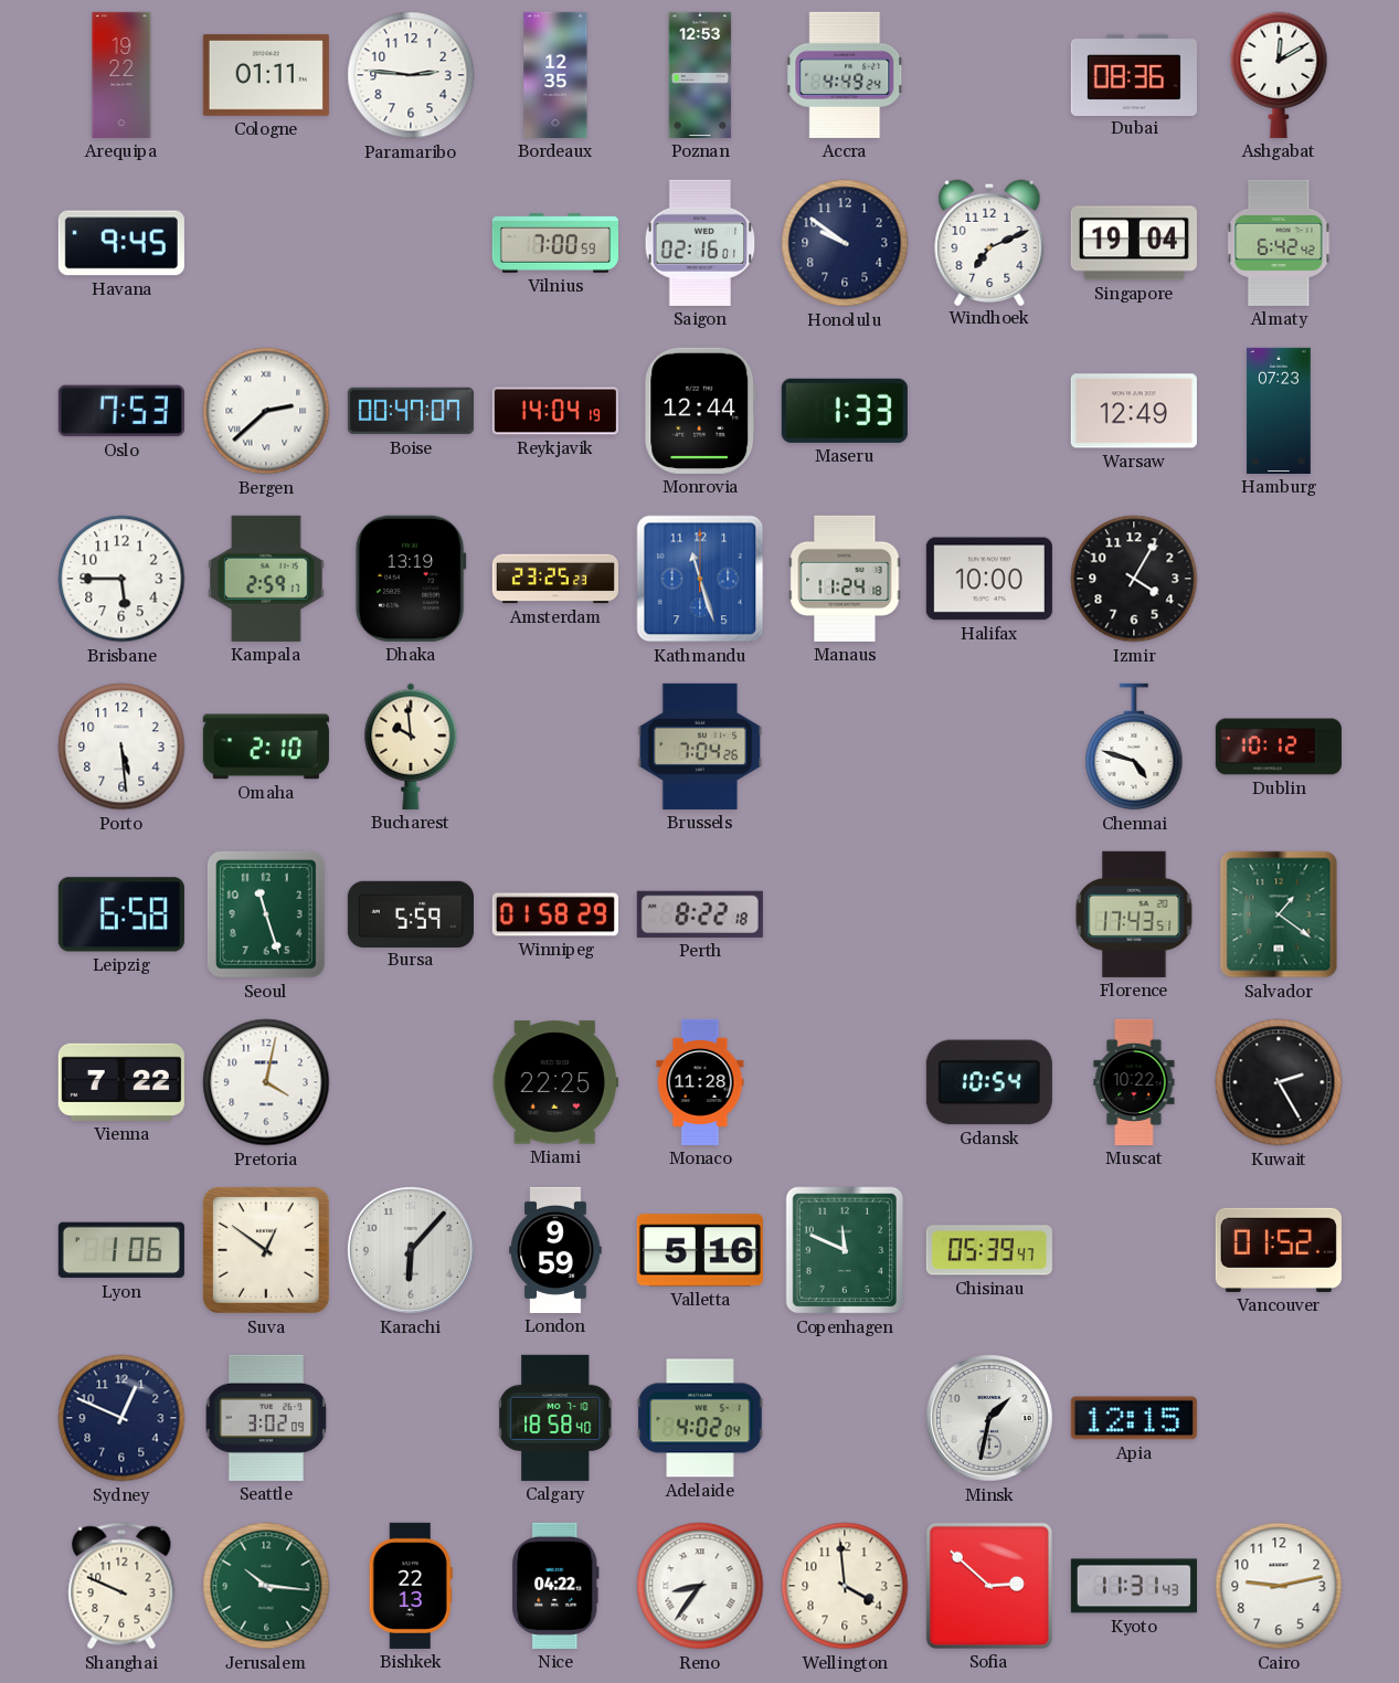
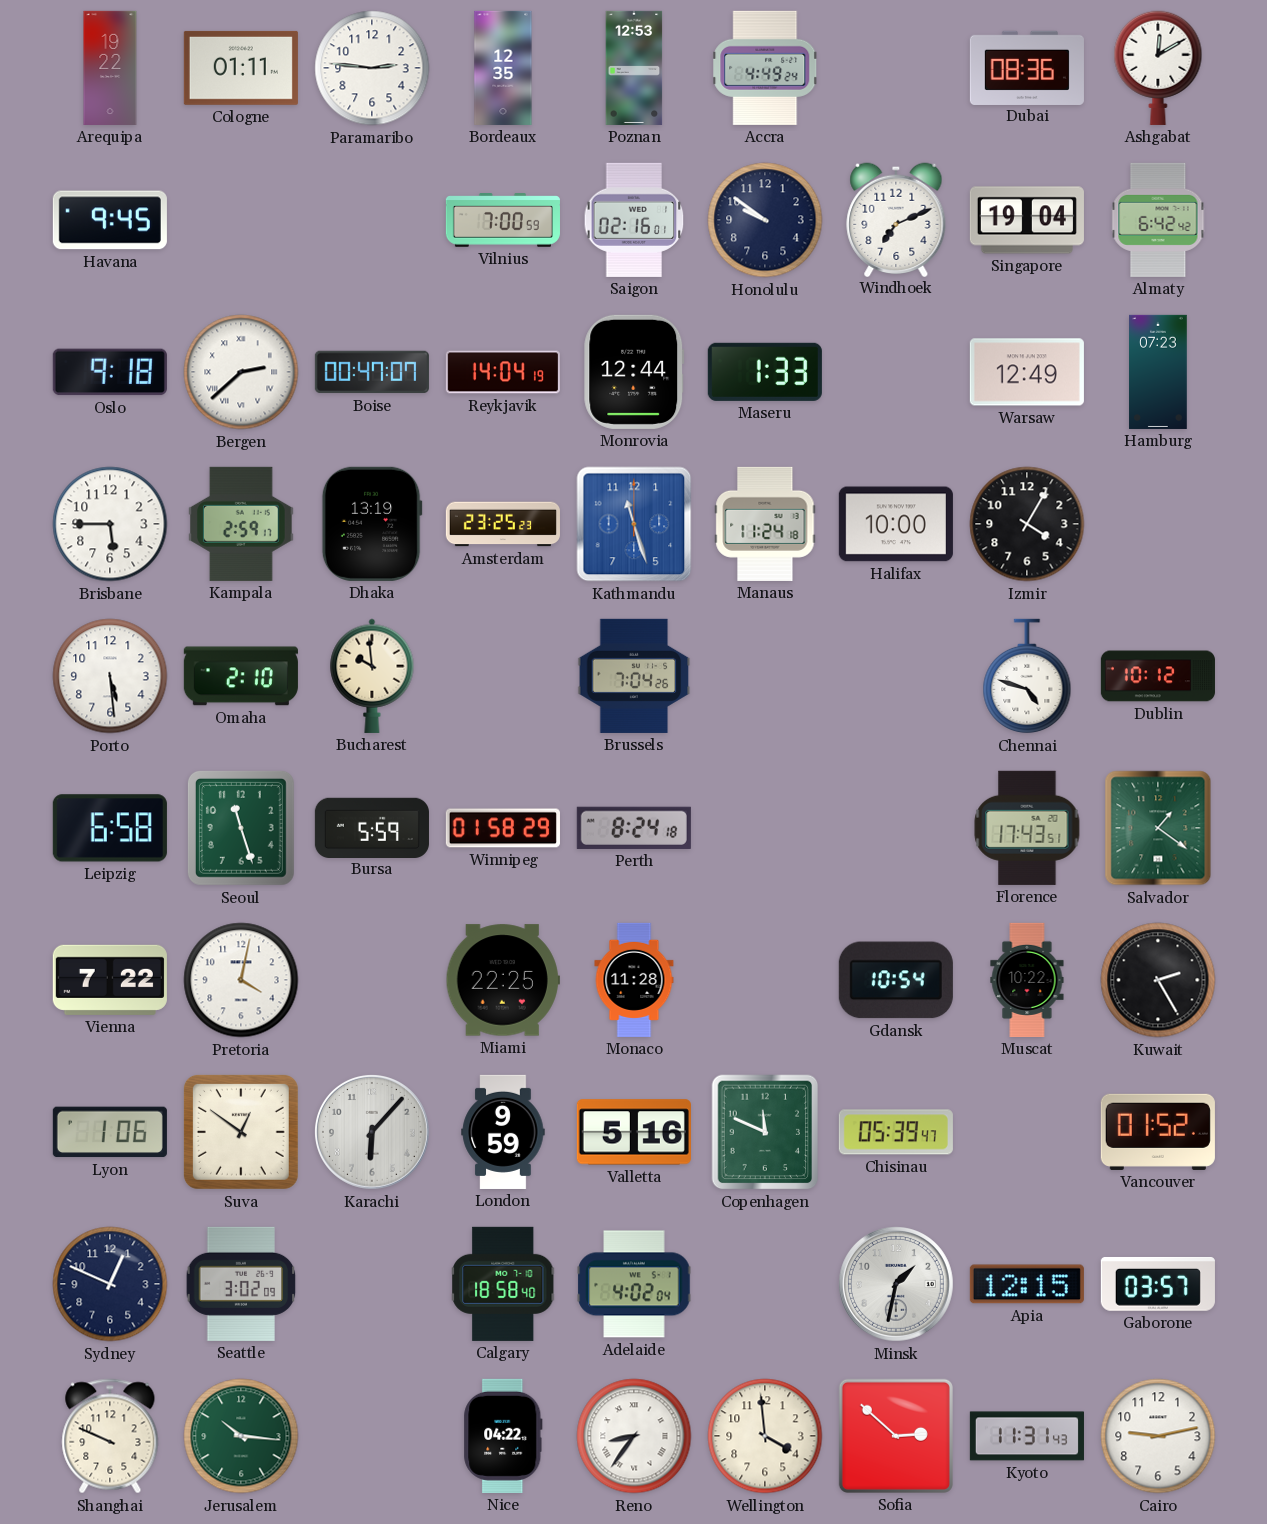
Oslo: 7:53 -> 9:18 (110, 372)
Perth: 8:22 -> 8:24 (634, 828)
Gaborone: none -> 03:57 (1158, 1284)
Bishkek: 22:13 -> none (411, 1586)
